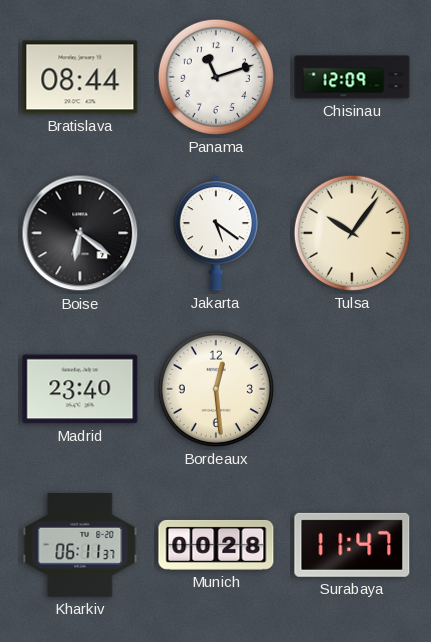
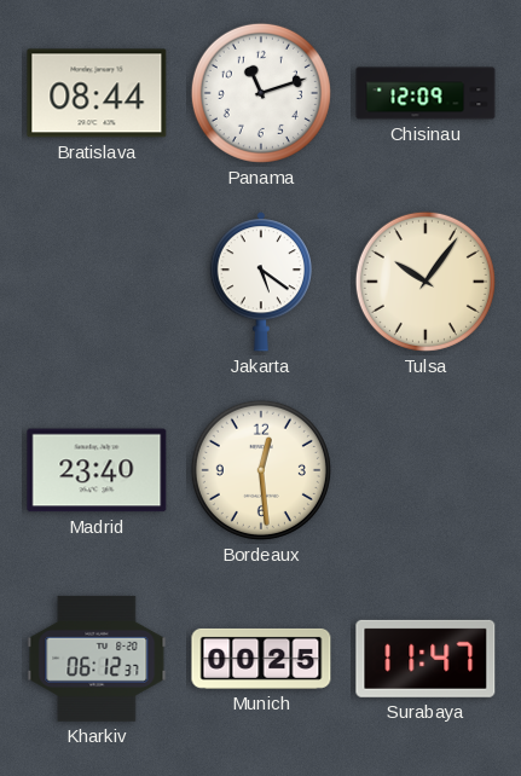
Boise: 6:21 -> none (80, 233)
Kharkiv: 06:11 -> 06:12 (97, 659)
Munich: 00:28 -> 00:25 (261, 659)
